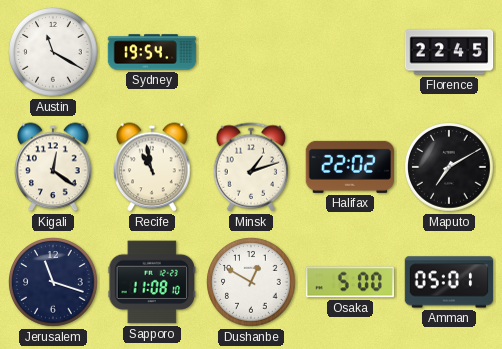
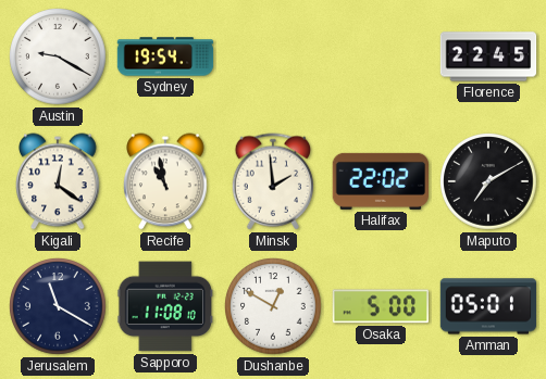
Austin: 11:20 -> 9:20 (58, 56)
Minsk: 1:12 -> 1:59 (273, 181)
Jerusalem: 11:18 -> 11:20 (58, 306)
